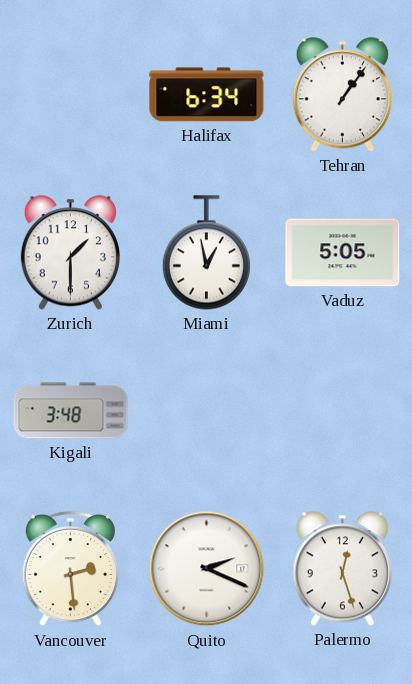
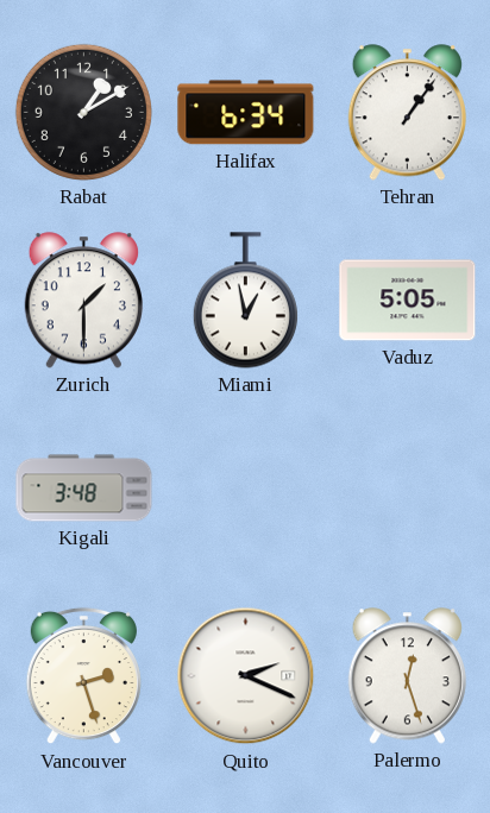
Rabat: none -> 1:10 (83, 112)
Vancouver: 2:29 -> 2:27 (83, 676)
